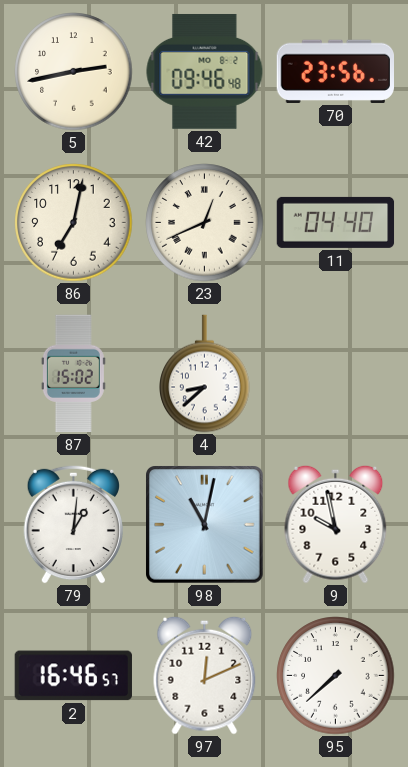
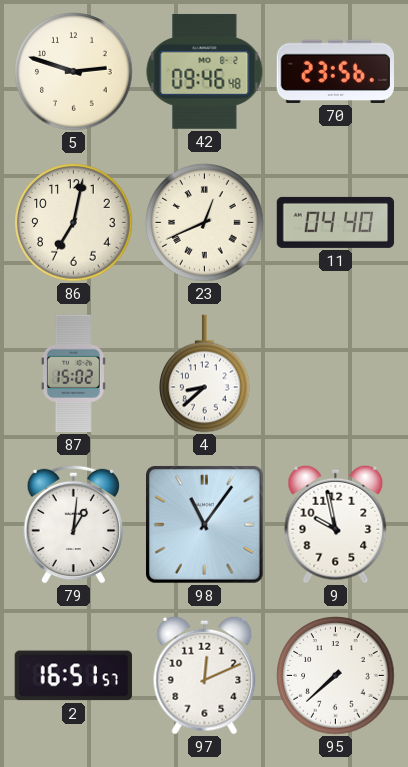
5: 2:43 -> 2:48 (74, 72)
98: 11:02 -> 11:06 (205, 525)
2: 16:46 -> 16:51 (73, 676)
